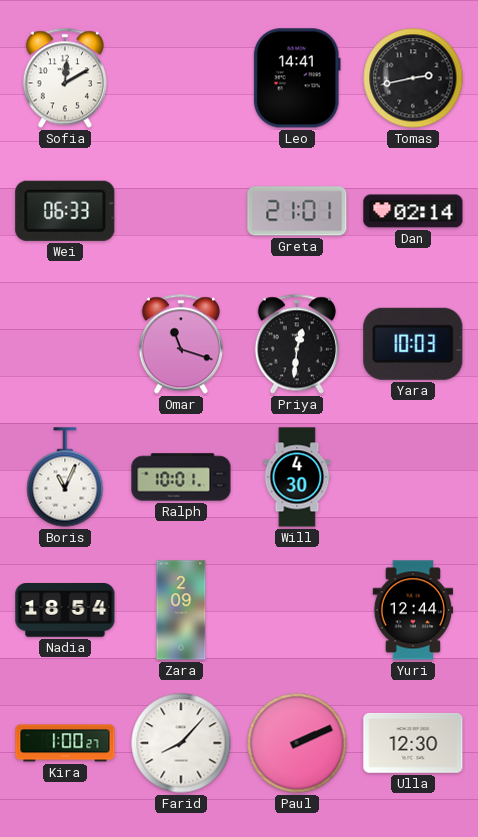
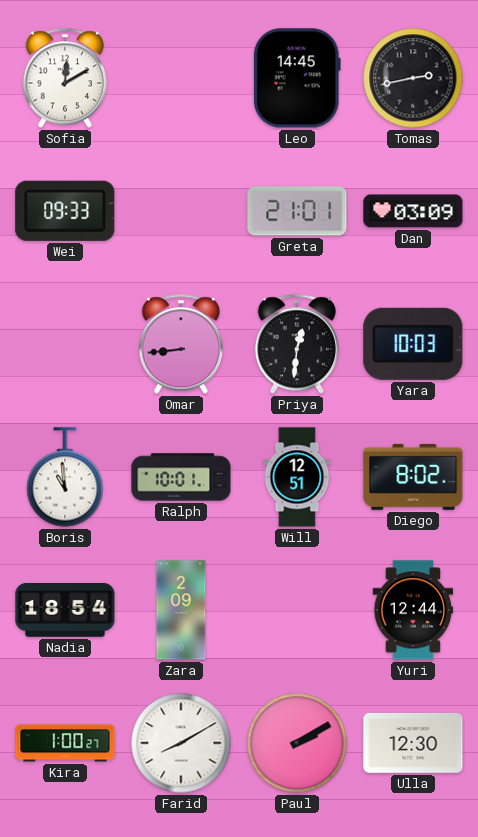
Leo: 14:41 -> 14:45 (297, 78)
Wei: 06:33 -> 09:33 (65, 211)
Dan: 02:14 -> 03:09 (413, 211)
Omar: 11:18 -> 8:44 (181, 344)
Boris: 11:04 -> 10:59 (65, 477)
Will: 4:30 -> 12:51 (297, 477)
Diego: none -> 8:02 (413, 477)
Farid: 8:07 -> 8:10 (181, 743)
Paul: 2:11 -> 2:10 (297, 743)
